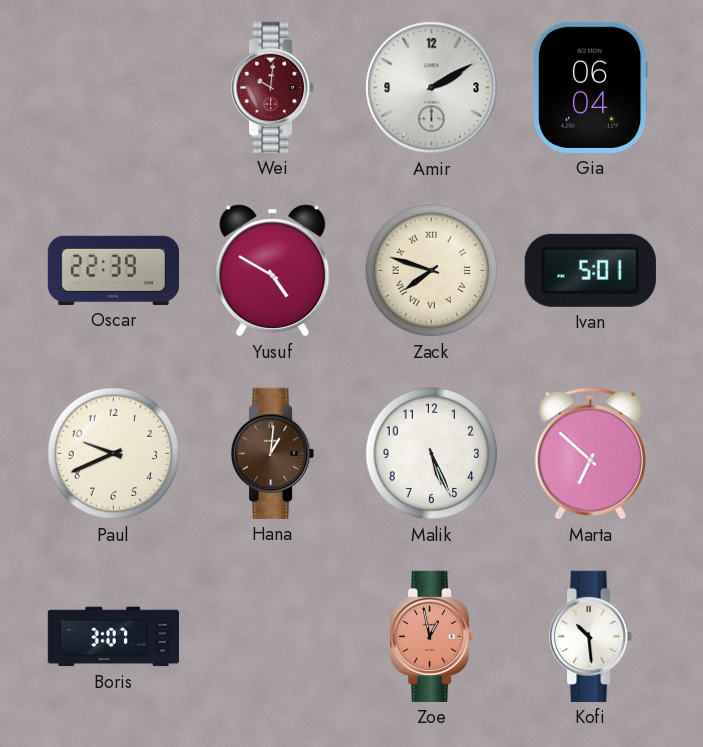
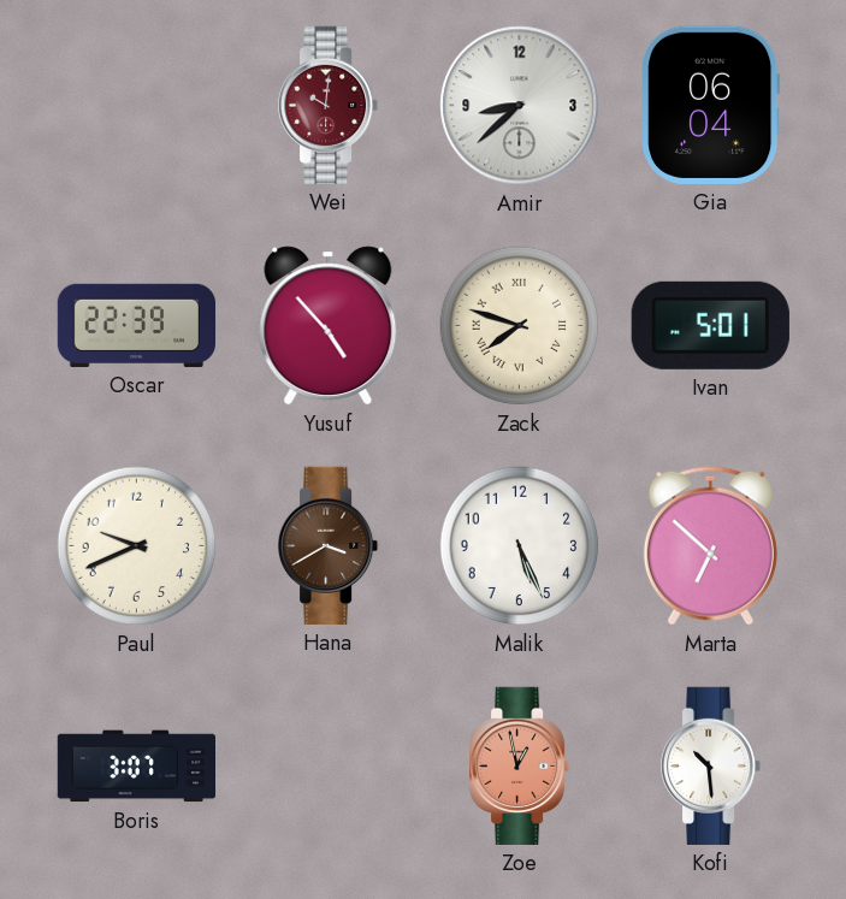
Amir: 2:10 -> 8:38 (520, 106)
Yusuf: 4:50 -> 4:53 (329, 326)
Hana: 1:01 -> 3:40 (330, 545)
